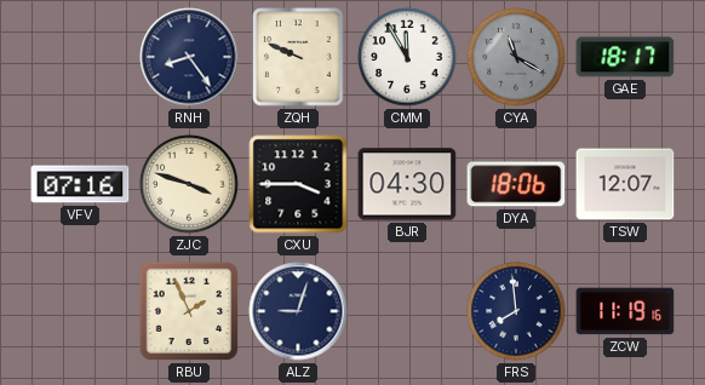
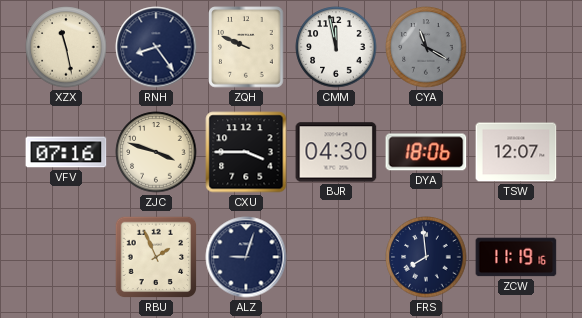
XZX: none -> 11:28 (66, 47)
CMM: 11:55 -> 11:58 (336, 47)
GAE: 18:17 -> none (625, 57)
